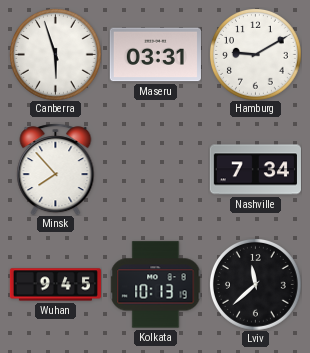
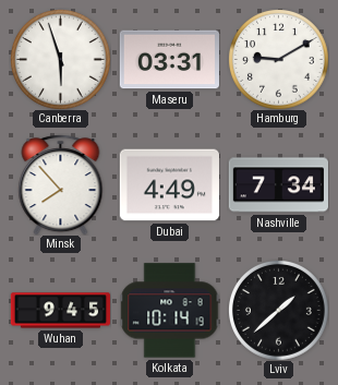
Dubai: none -> 4:49 (169, 185)
Kolkata: 10:13 -> 10:14 (169, 311)
Lviv: 11:38 -> 1:38 (279, 311)
